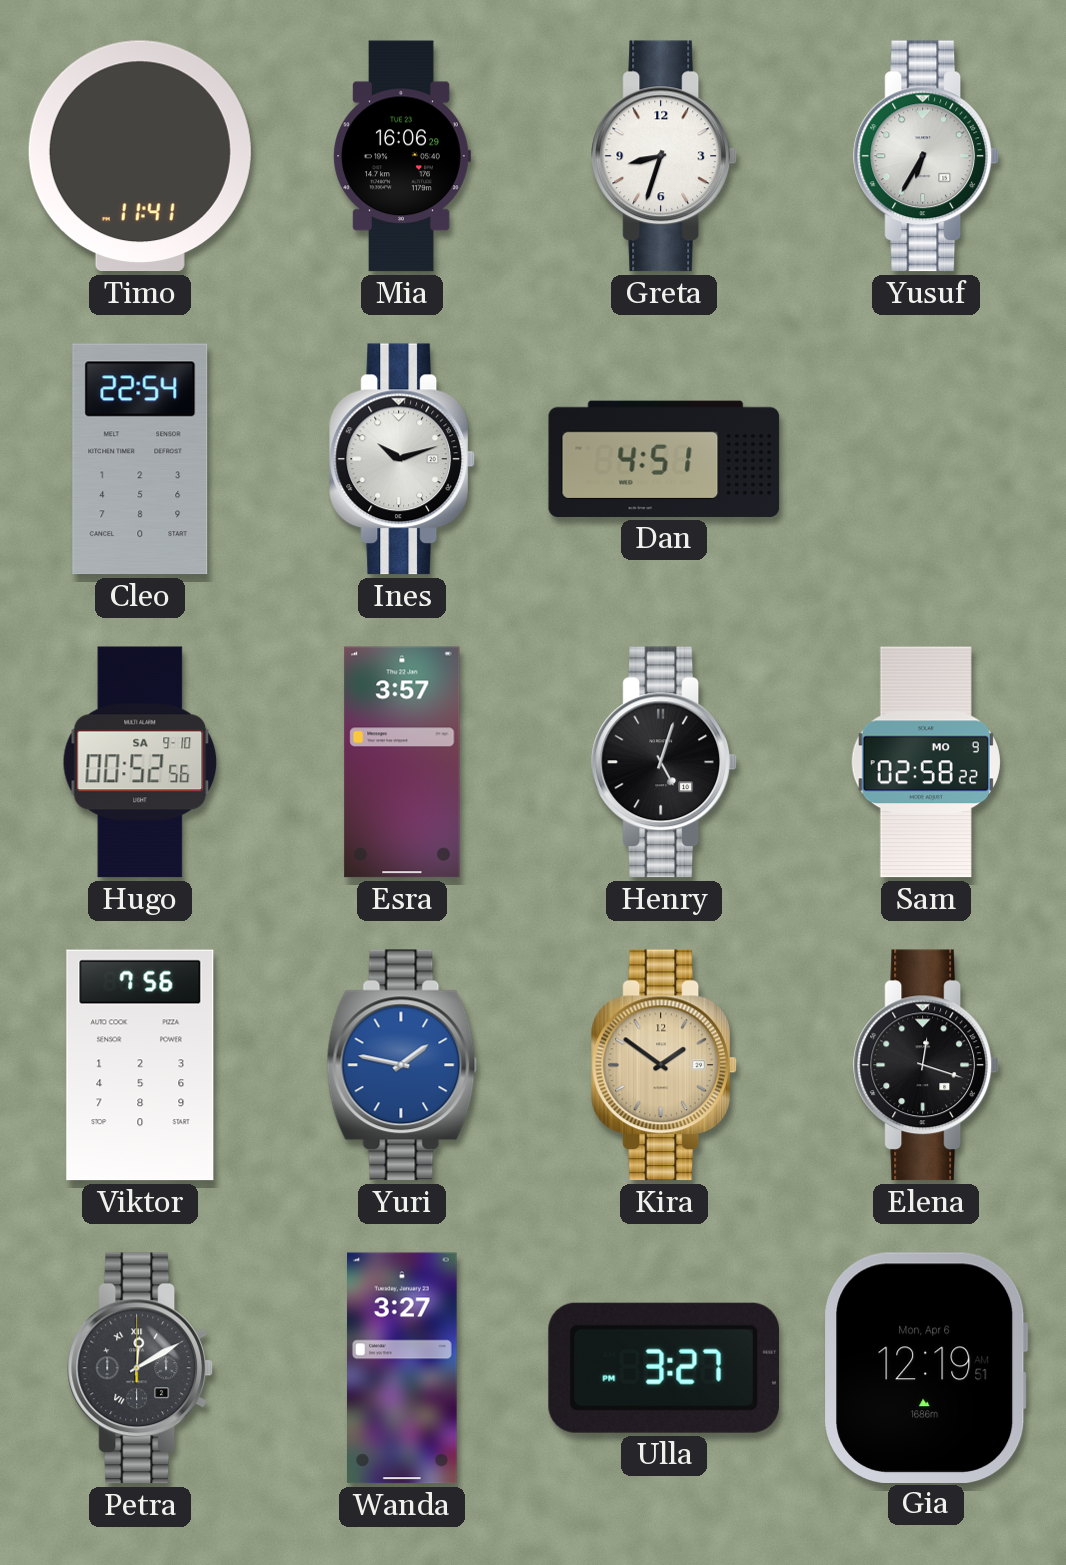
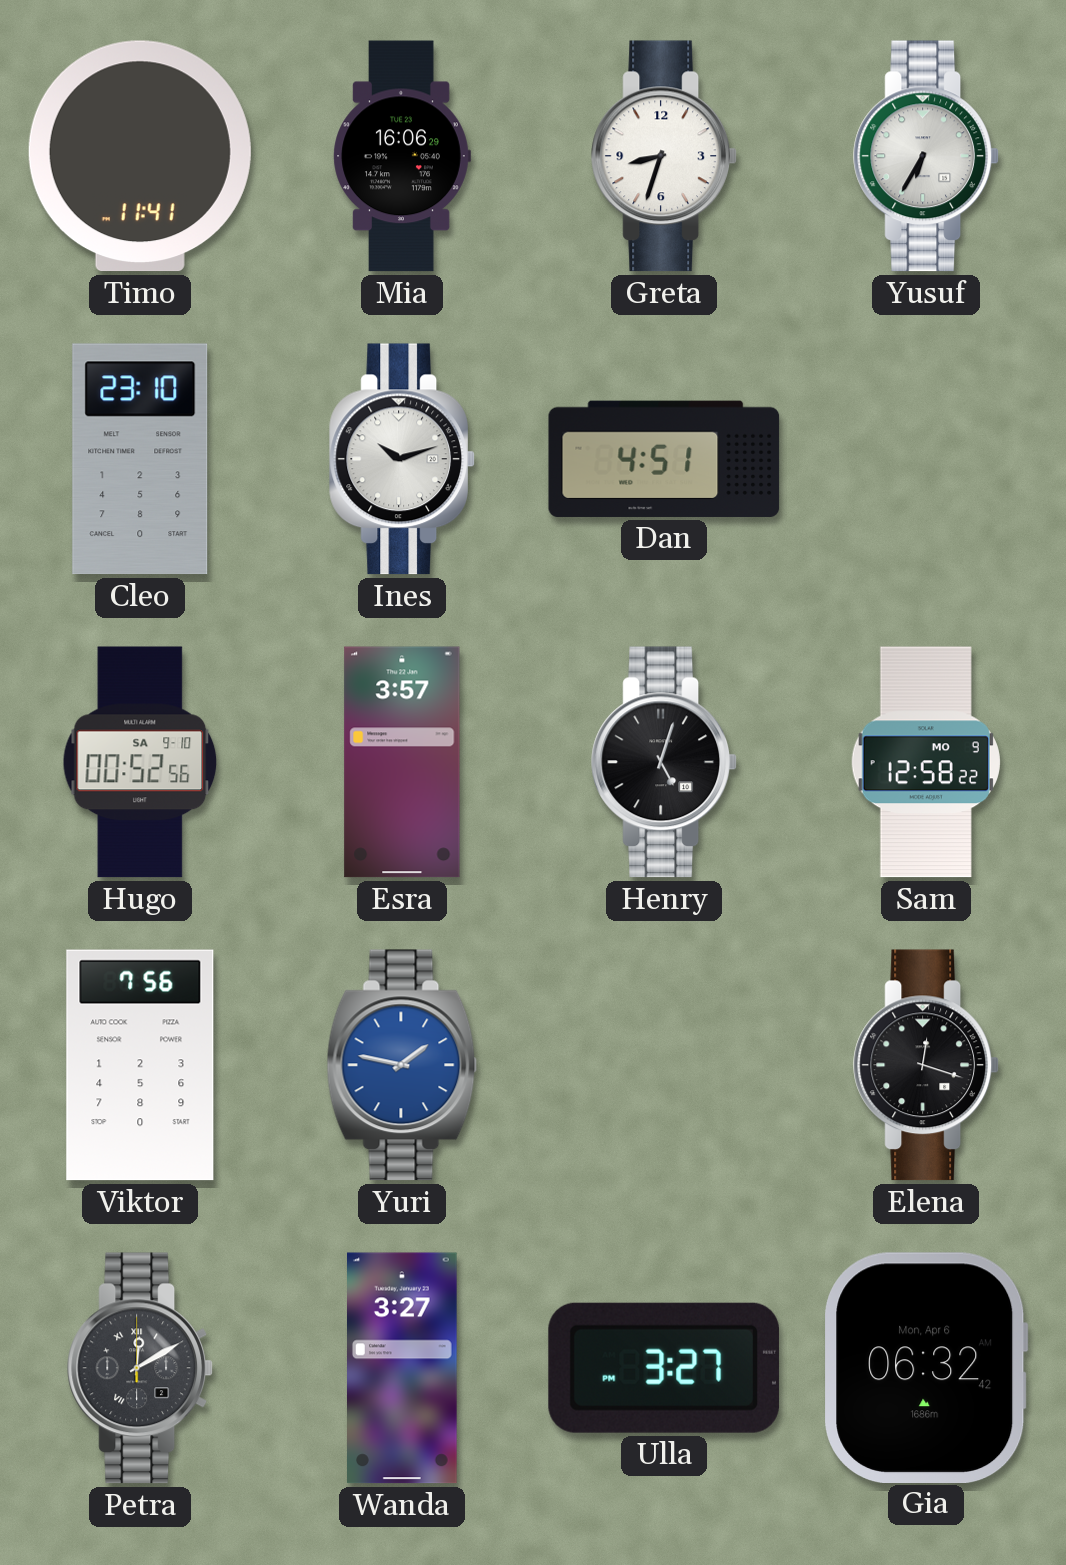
Cleo: 22:54 -> 23:10 (140, 459)
Sam: 02:58 -> 12:58 (926, 762)
Kira: 1:51 -> none (664, 1065)
Gia: 12:19 -> 06:32 (926, 1367)
